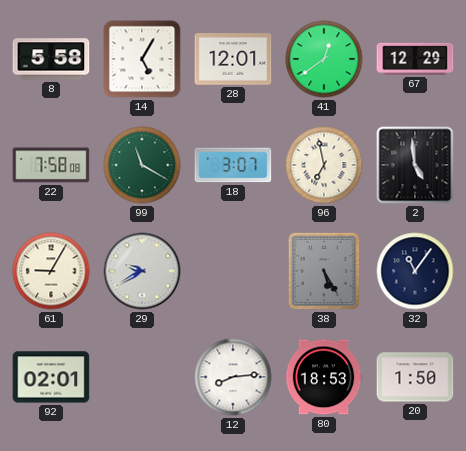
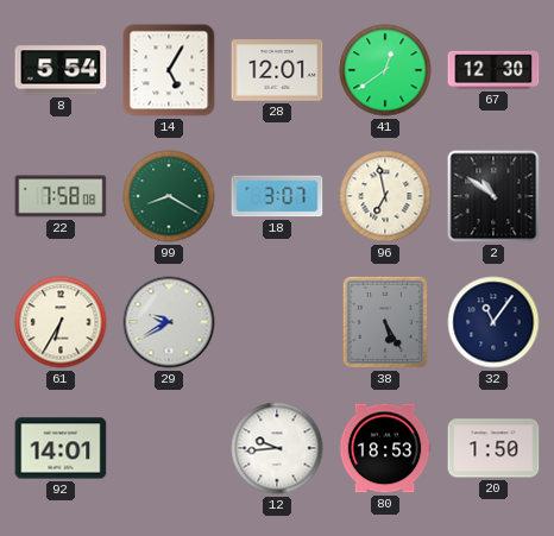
8: 5:58 -> 5:54 (61, 70)
67: 12:29 -> 12:30 (493, 70)
99: 11:20 -> 8:20 (169, 196)
2: 4:59 -> 10:51 (493, 196)
61: 9:05 -> 6:35 (61, 322)
92: 02:01 -> 14:01 (61, 448)
12: 8:14 -> 9:44 (277, 448)
